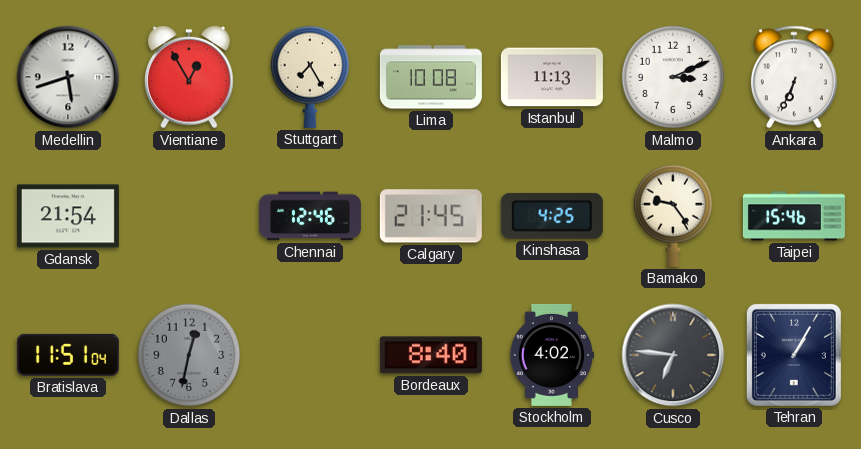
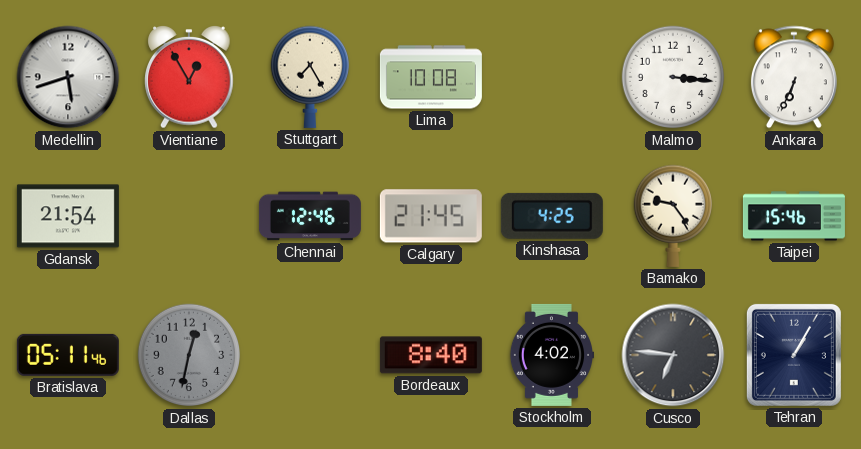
Istanbul: 11:13 -> none (552, 77)
Malmo: 3:11 -> 3:16 (673, 77)
Bratislava: 11:51 -> 05:11 (68, 355)
